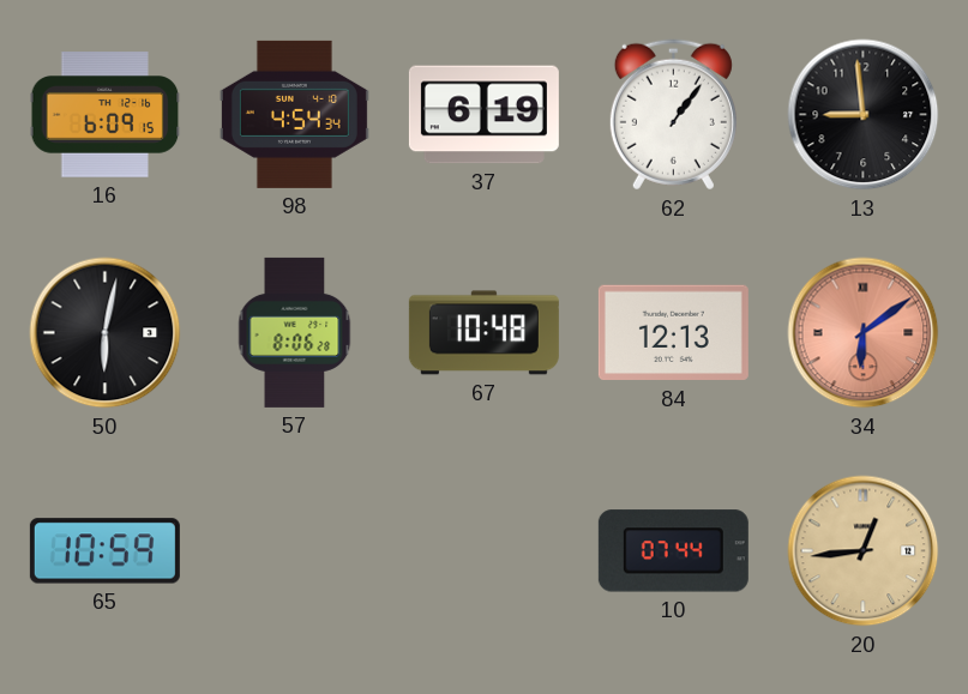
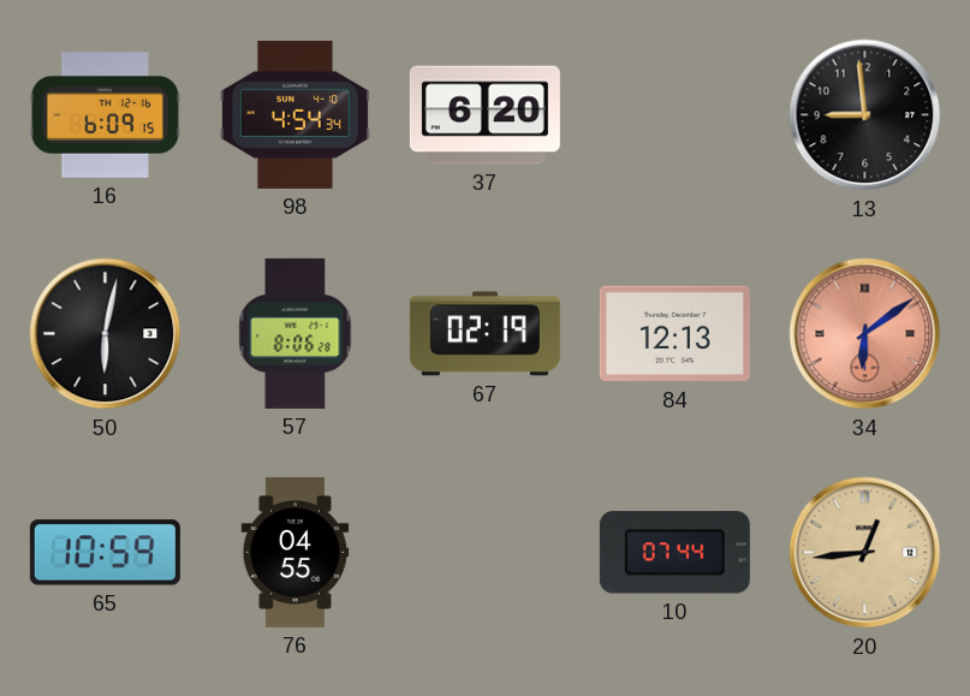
37: 6:19 -> 6:20 (484, 115)
62: 1:06 -> none (673, 115)
67: 10:48 -> 02:19 (484, 334)
76: none -> 04:55 (296, 552)
